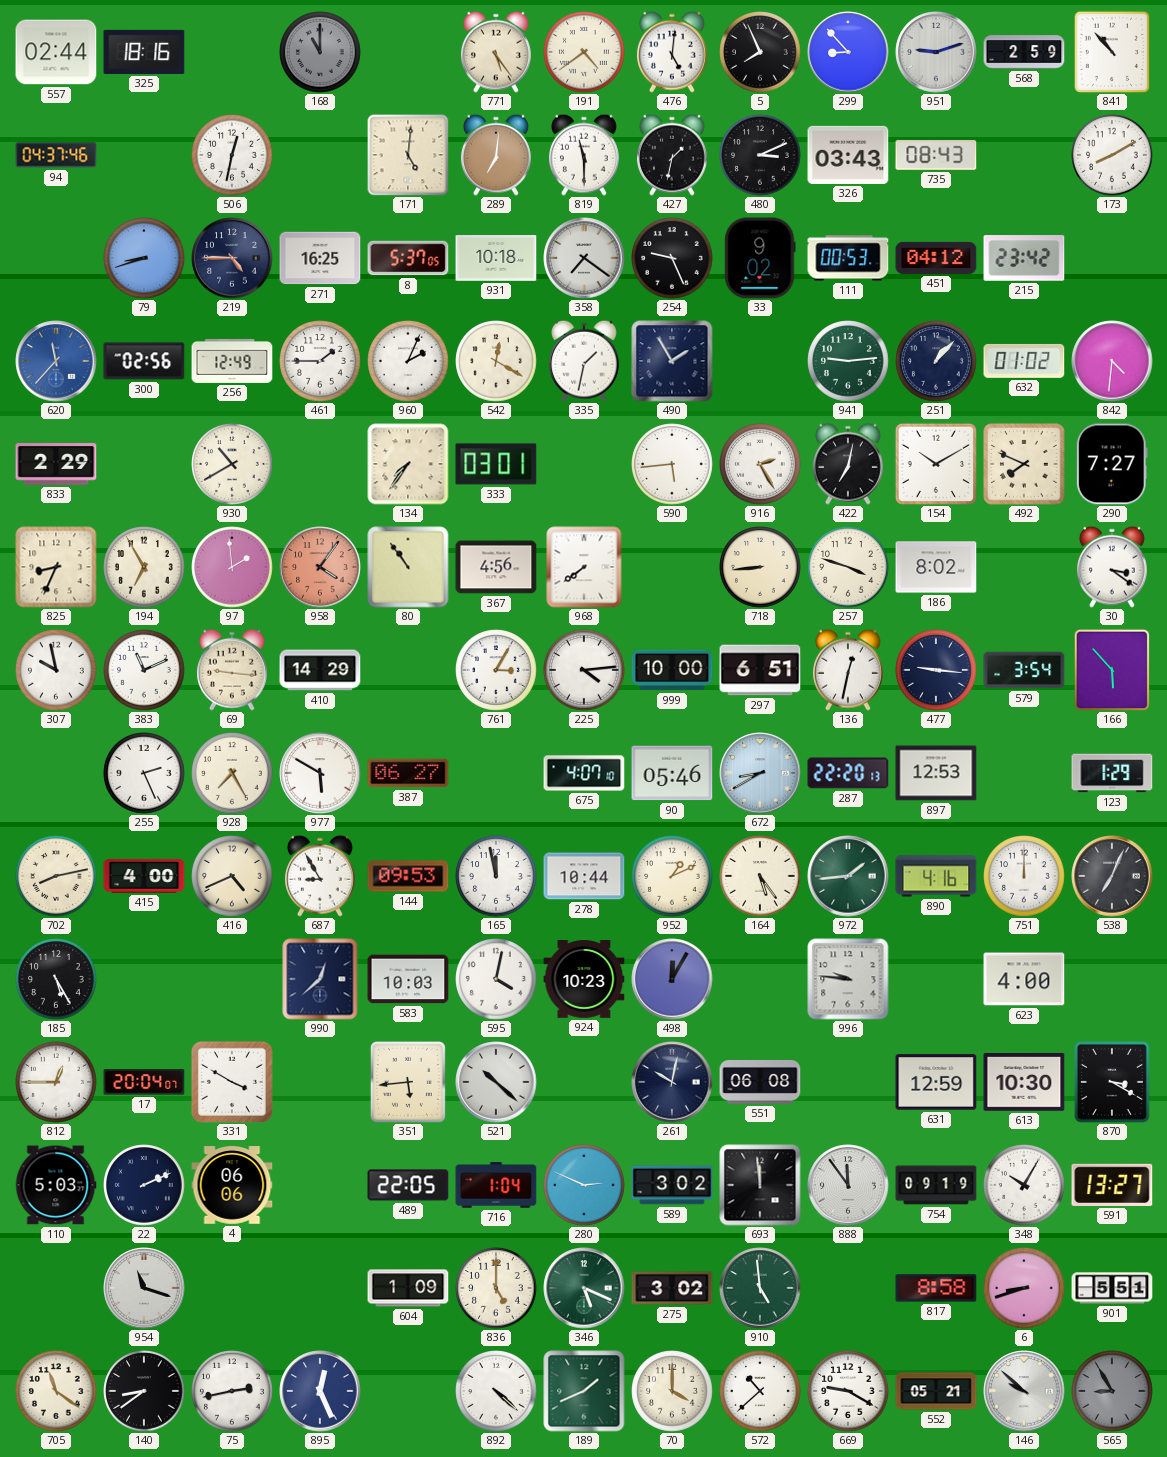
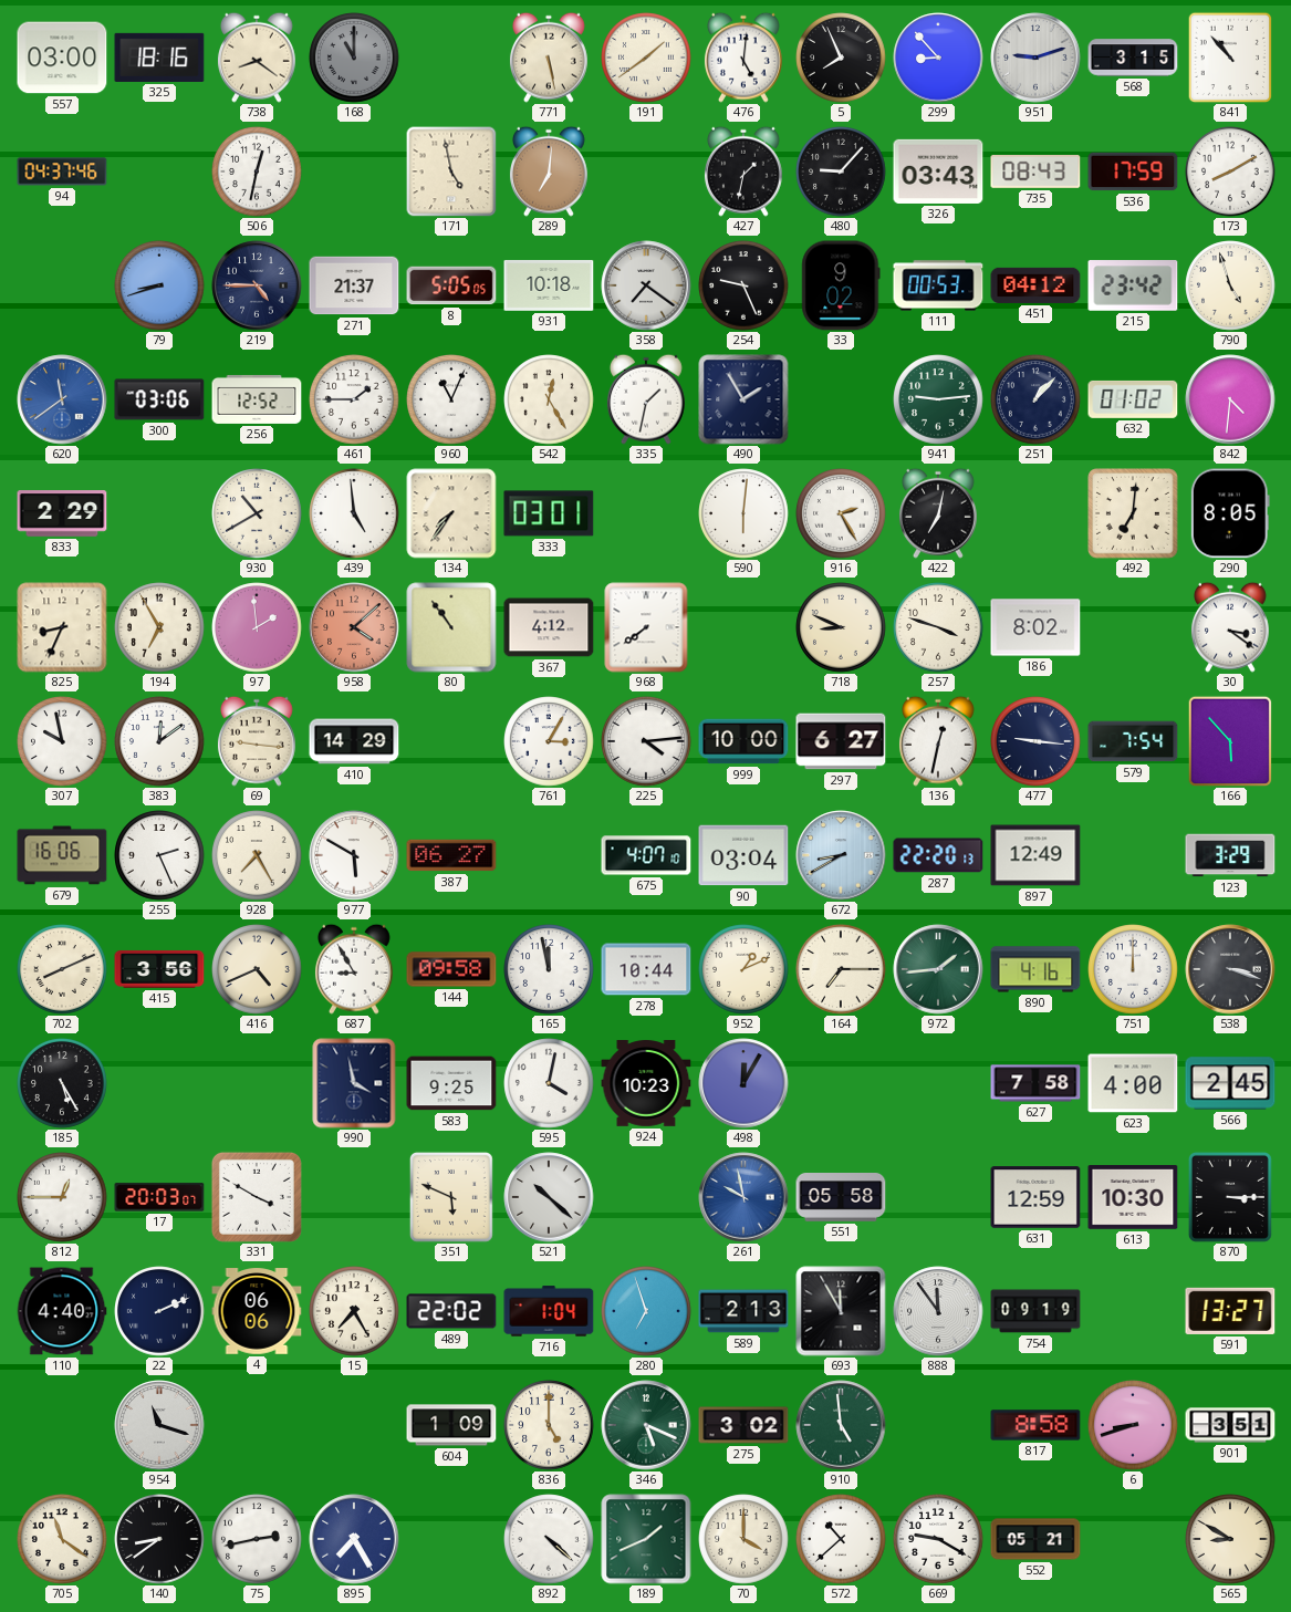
557: 02:44 -> 03:00 (62, 58)
738: none -> 8:21 (257, 58)
771: 5:24 -> 5:28 (549, 58)
191: 4:39 -> 1:39 (646, 58)
568: 2:59 -> 3:15 (1133, 58)
171: 5:01 -> 4:58 (451, 171)
819: 11:30 -> none (584, 155)
480: 3:11 -> 9:07 (841, 171)
536: none -> 17:59 (1133, 171)
271: 16:25 -> 21:37 (354, 285)
8: 5:37 -> 5:05 (451, 285)
790: none -> 4:57 (1230, 285)
620: 11:37 -> 11:39 (62, 399)
300: 02:56 -> 03:06 (159, 399)
256: 12:49 -> 12:52 (257, 399)
960: 2:04 -> 11:04 (451, 399)
542: 12:20 -> 12:25 (549, 399)
439: none -> 4:59 (354, 513)
590: 5:44 -> 6:01 (743, 513)
154: 10:10 -> none (936, 464)
492: 7:49 -> 7:01 (1133, 513)
290: 7:27 -> 8:05 (1230, 513)
958: 4:06 -> 4:08 (354, 627)
367: 4:56 -> 4:12 (549, 627)
718: 8:44 -> 8:49 (841, 627)
383: 11:11 -> 12:09 (159, 741)
297: 6:51 -> 6:27 (841, 741)
579: 3:54 -> 7:54 (1133, 741)
679: none -> 16:06 (62, 855)
90: 05:46 -> 03:04 (743, 855)
897: 12:53 -> 12:49 (1035, 855)
123: 1:29 -> 3:29 (1230, 855)
702: 8:13 -> 8:11 (62, 969)
415: 4:00 -> 3:56 (159, 969)
144: 09:53 -> 09:58 (451, 969)
164: 5:24 -> 7:15 (841, 969)
538: 7:04 -> 3:18 (1230, 969)
990: 12:38 -> 3:58 (354, 1083)
583: 10:03 -> 9:25 (451, 1083)
996: 9:46 -> none (848, 979)
627: none -> 7:58 (1035, 1083)
566: none -> 2:45 (1230, 1083)
17: 20:04 -> 20:03 (159, 1197)
351: 5:44 -> 5:49 (451, 1197)
261: 10:02 -> 9:58 (743, 1197)
261 dial: navy -> blue (743, 1197)
551: 06:08 -> 05:58 (841, 1198)
870: 3:20 -> 3:15 (1230, 1197)
110: 5:03 -> 4:40 (62, 1311)
15: none -> 7:25 (354, 1311)
489: 22:05 -> 22:02 (451, 1311)
280: 2:49 -> 6:57 (646, 1311)
589: 3:02 -> 2:13 (743, 1311)
693: 11:59 -> 11:55 (841, 1311)
348: 10:05 -> none (1024, 1185)
901: 5:51 -> 3:51 (1230, 1425)
895: 12:26 -> 7:25 (354, 1539)
146: 9:52 -> none (1024, 1391)
565: 8:55 -> 8:50 (1230, 1539)
565 dial: grey -> cream (1230, 1539)
